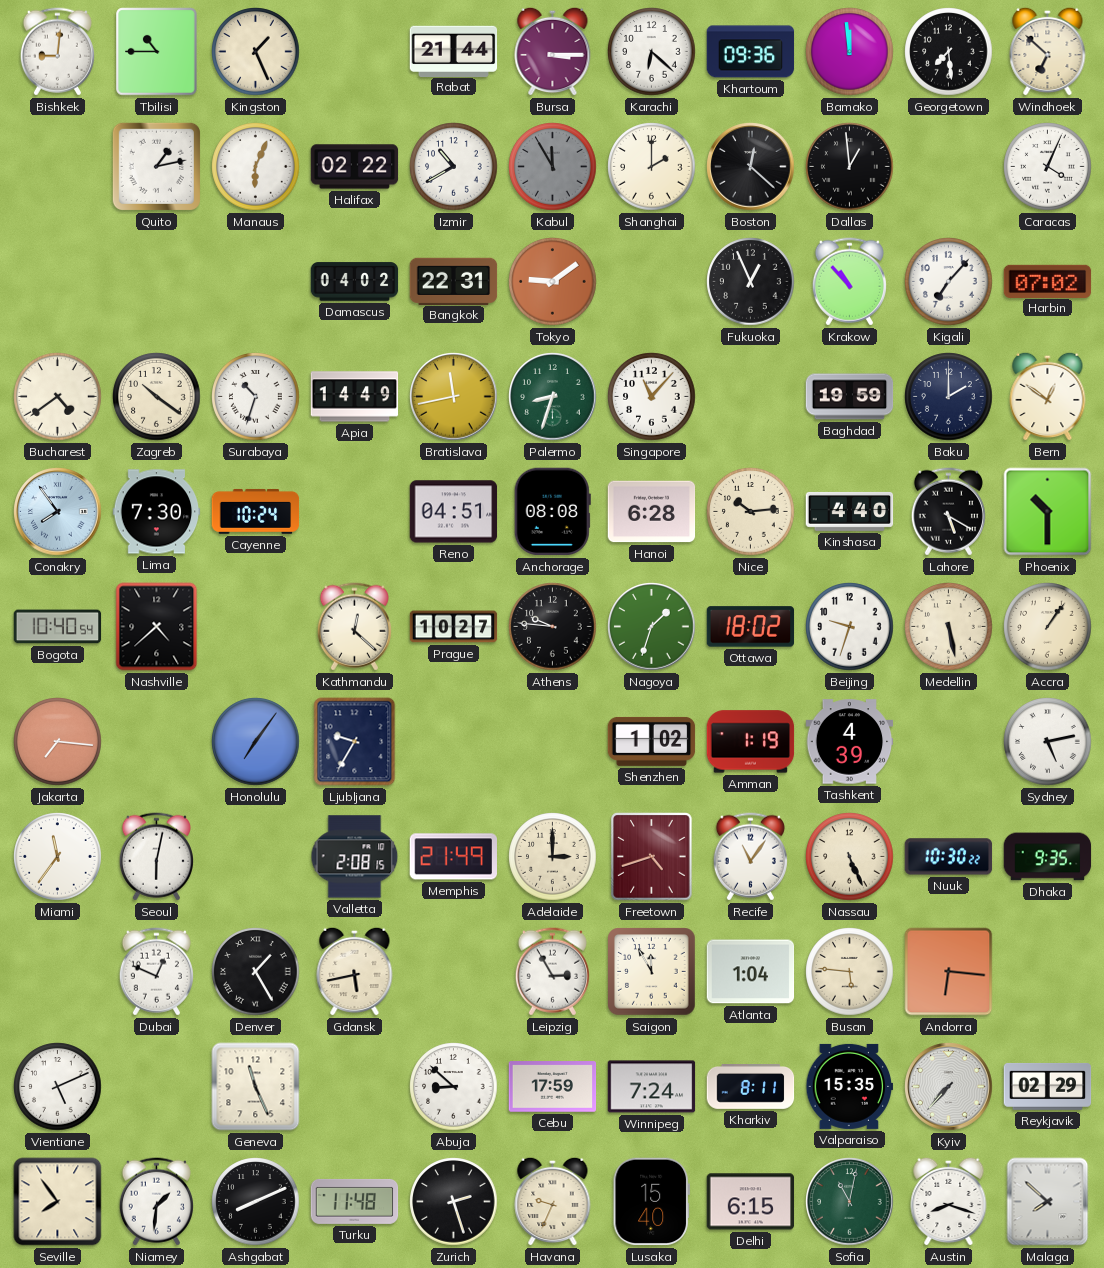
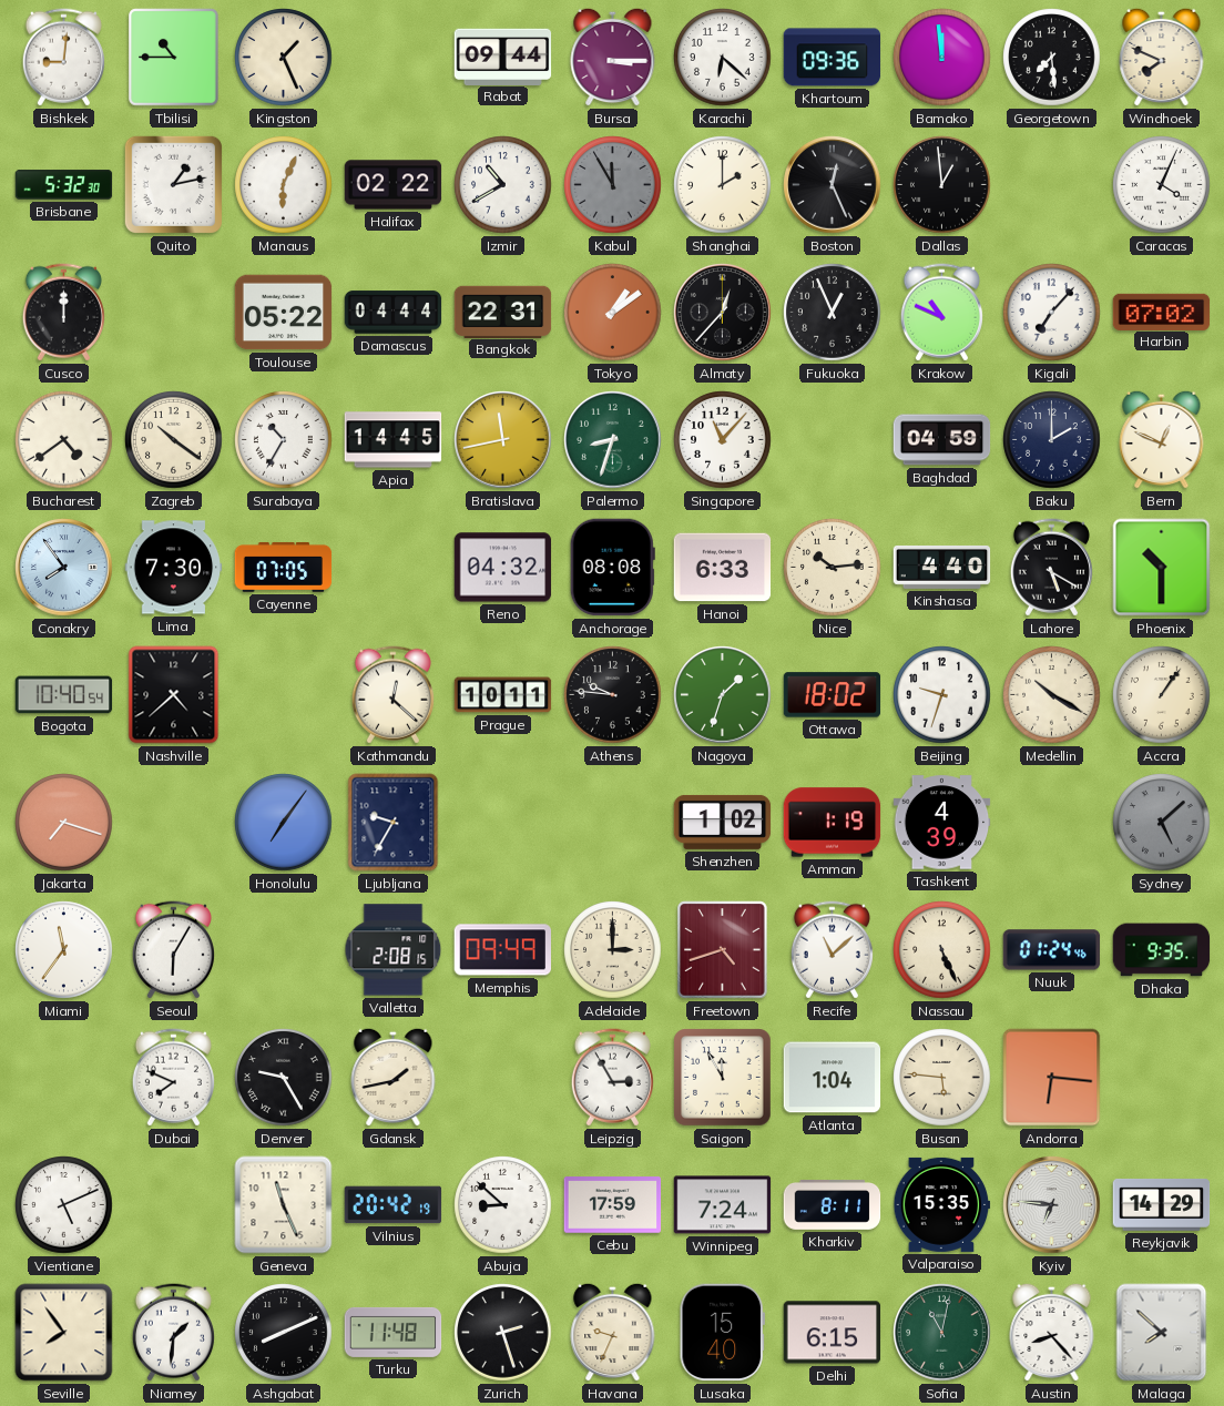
Rabat: 21:44 -> 09:44 (503, 57)
Windhoek: 6:52 -> 7:49 (1162, 57)
Brisbane: none -> 5:32 (64, 185)
Boston: 12:22 -> 12:26 (833, 185)
Cusco: none -> 12:00 (63, 313)
Toulouse: none -> 05:22 (284, 313)
Damascus: 04:02 -> 04:44 (394, 313)
Tokyo: 9:09 -> 1:09 (613, 313)
Almaty: none -> 12:37 (723, 313)
Krakow: 10:53 -> 10:49 (941, 313)
Surabaya: 10:33 -> 10:35 (284, 440)
Apia: 14:49 -> 14:45 (394, 440)
Baghdad: 19:59 -> 04:59 (942, 440)
Bern: 12:51 -> 12:49 (1162, 439)
Cayenne: 10:24 -> 07:05 (284, 567)
Reno: 04:51 -> 04:32 (503, 568)
Hanoi: 6:28 -> 6:33 (723, 568)
Prague: 10:27 -> 10:11 (503, 695)
Medellin: 5:28 -> 10:20 (1052, 695)
Jakarta: 7:16 -> 7:18 (64, 823)
Sydney: 5:13 -> 5:08 (1162, 823)
Sydney dial: white -> grey (1162, 823)
Seoul: 6:02 -> 6:05 (173, 950)
Memphis: 21:49 -> 09:49 (502, 950)
Recife: 11:06 -> 11:08 (832, 950)
Nuuk: 10:30 -> 01:24 (1052, 950)
Dubai: 12:49 -> 7:49 (173, 1078)
Denver: 1:25 -> 9:25 (284, 1078)
Gdansk: 5:43 -> 1:43 (394, 1077)
Vilnius: none -> 20:42 (394, 1205)
Kyiv: 7:37 -> 6:46 (1052, 1205)
Reykjavik: 02:29 -> 14:29 (1162, 1204)
Austin: 8:18 -> 8:23 (1052, 1332)
